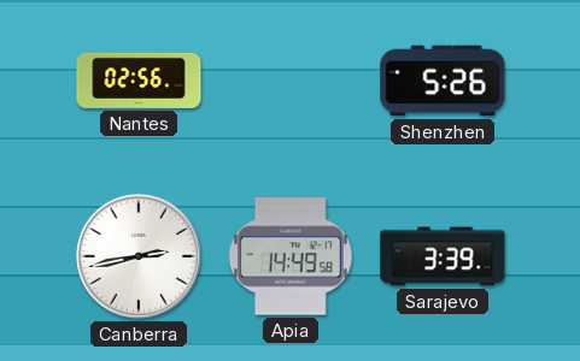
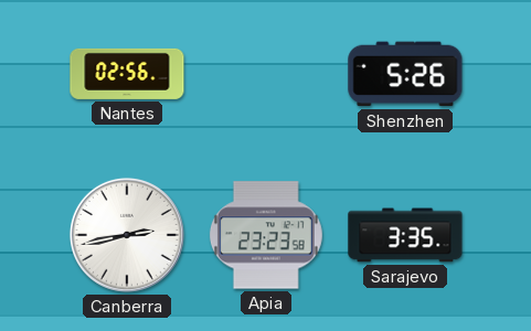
Apia: 14:49 -> 23:23 (266, 235)
Sarajevo: 3:39 -> 3:35 (405, 235)
